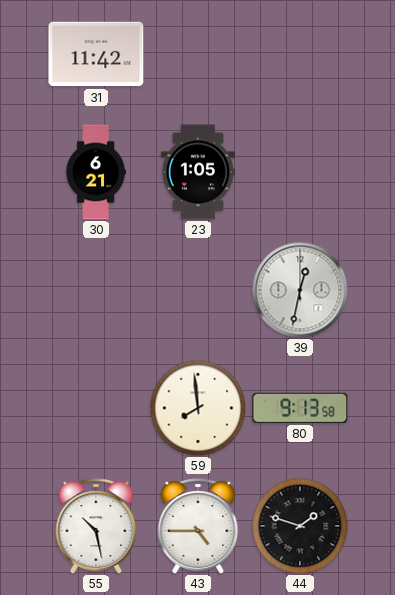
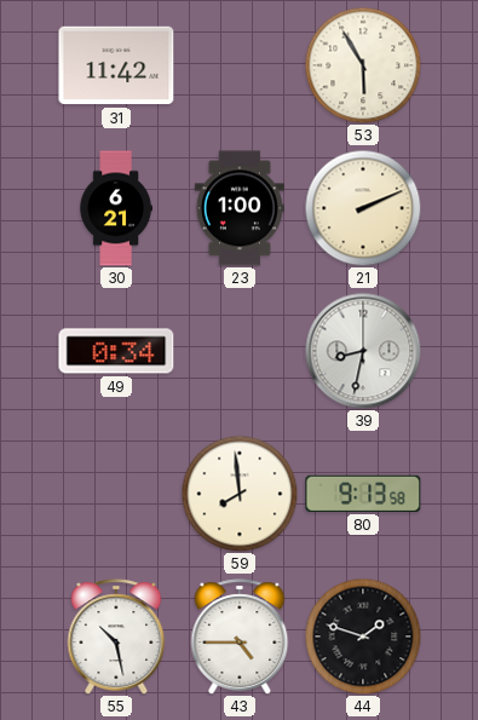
53: none -> 5:55 (363, 65)
23: 1:05 -> 1:00 (240, 208)
21: none -> 2:11 (363, 208)
49: none -> 0:34 (116, 351)
39: 12:32 -> 8:32 (363, 351)
